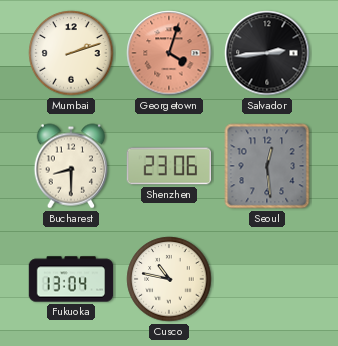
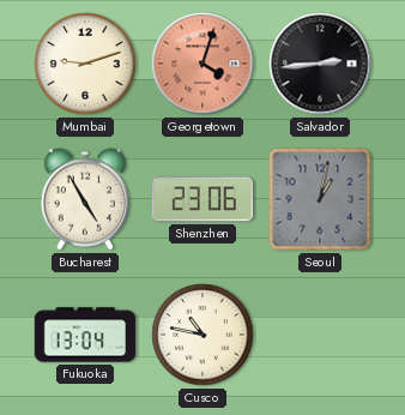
Mumbai: 2:12 -> 9:12 (85, 64)
Bucharest: 8:30 -> 4:55 (84, 199)
Seoul: 12:29 -> 1:02 (320, 199)
